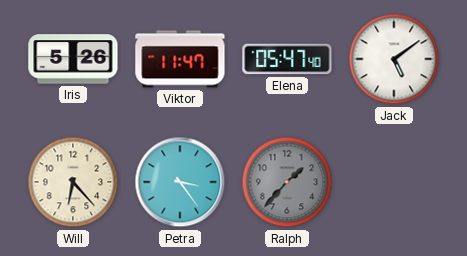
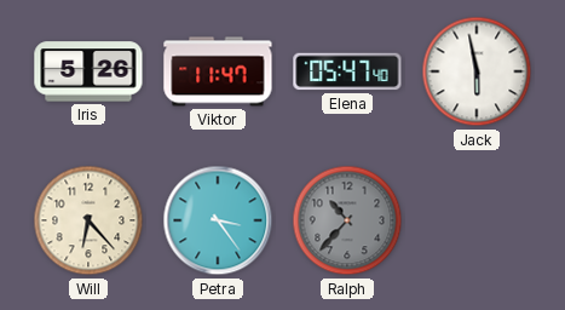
Jack: 5:09 -> 5:58 (477, 71)
Ralph: 1:37 -> 10:37 (347, 220)
